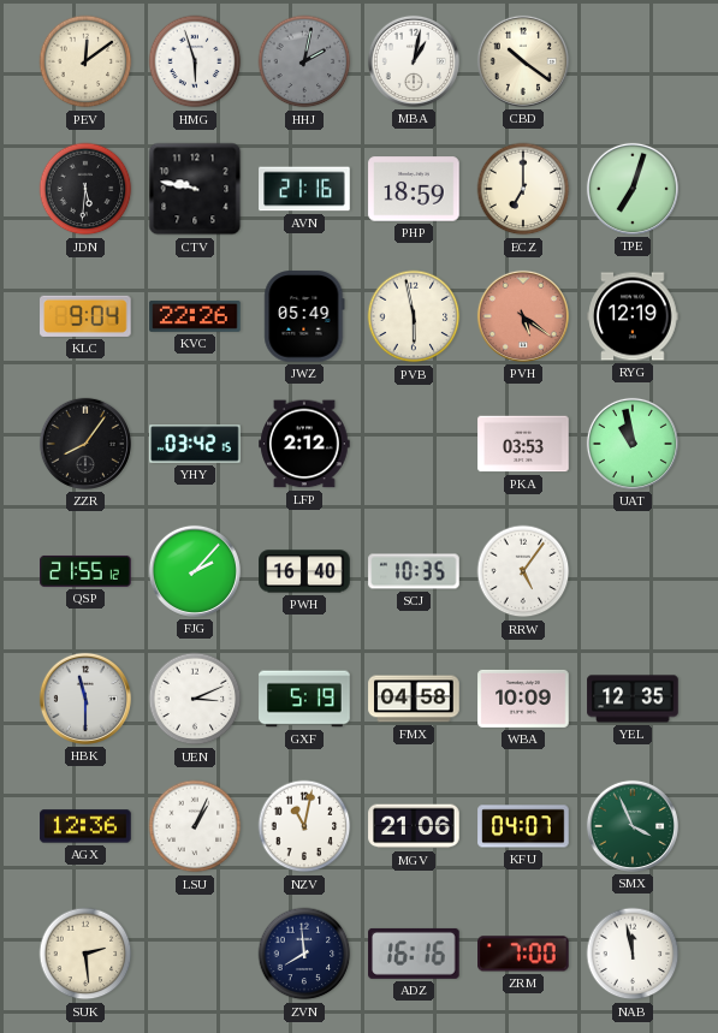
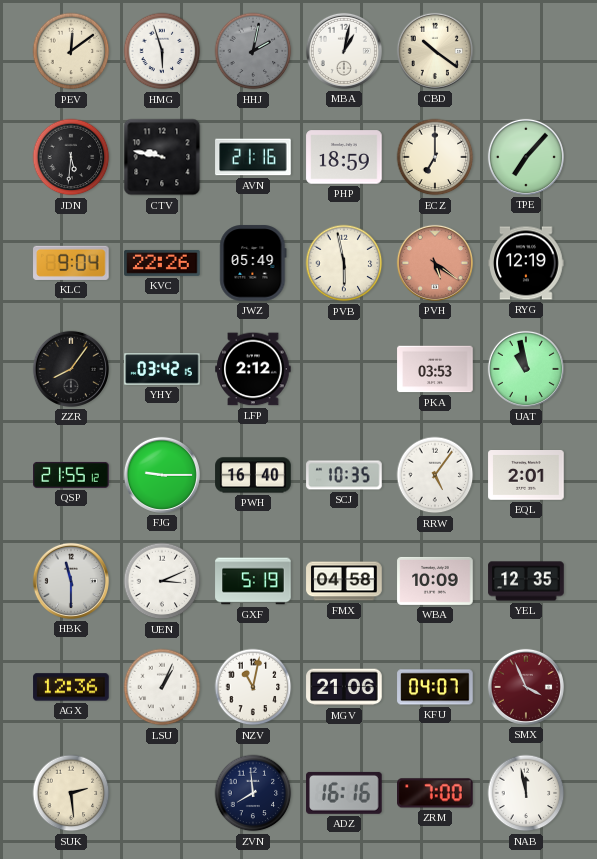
TPE: 7:03 -> 7:07 (526, 157)
FJG: 2:07 -> 9:15 (162, 475)
EQL: none -> 2:01 (526, 475)
SMX dial: green -> burgundy (526, 687)
